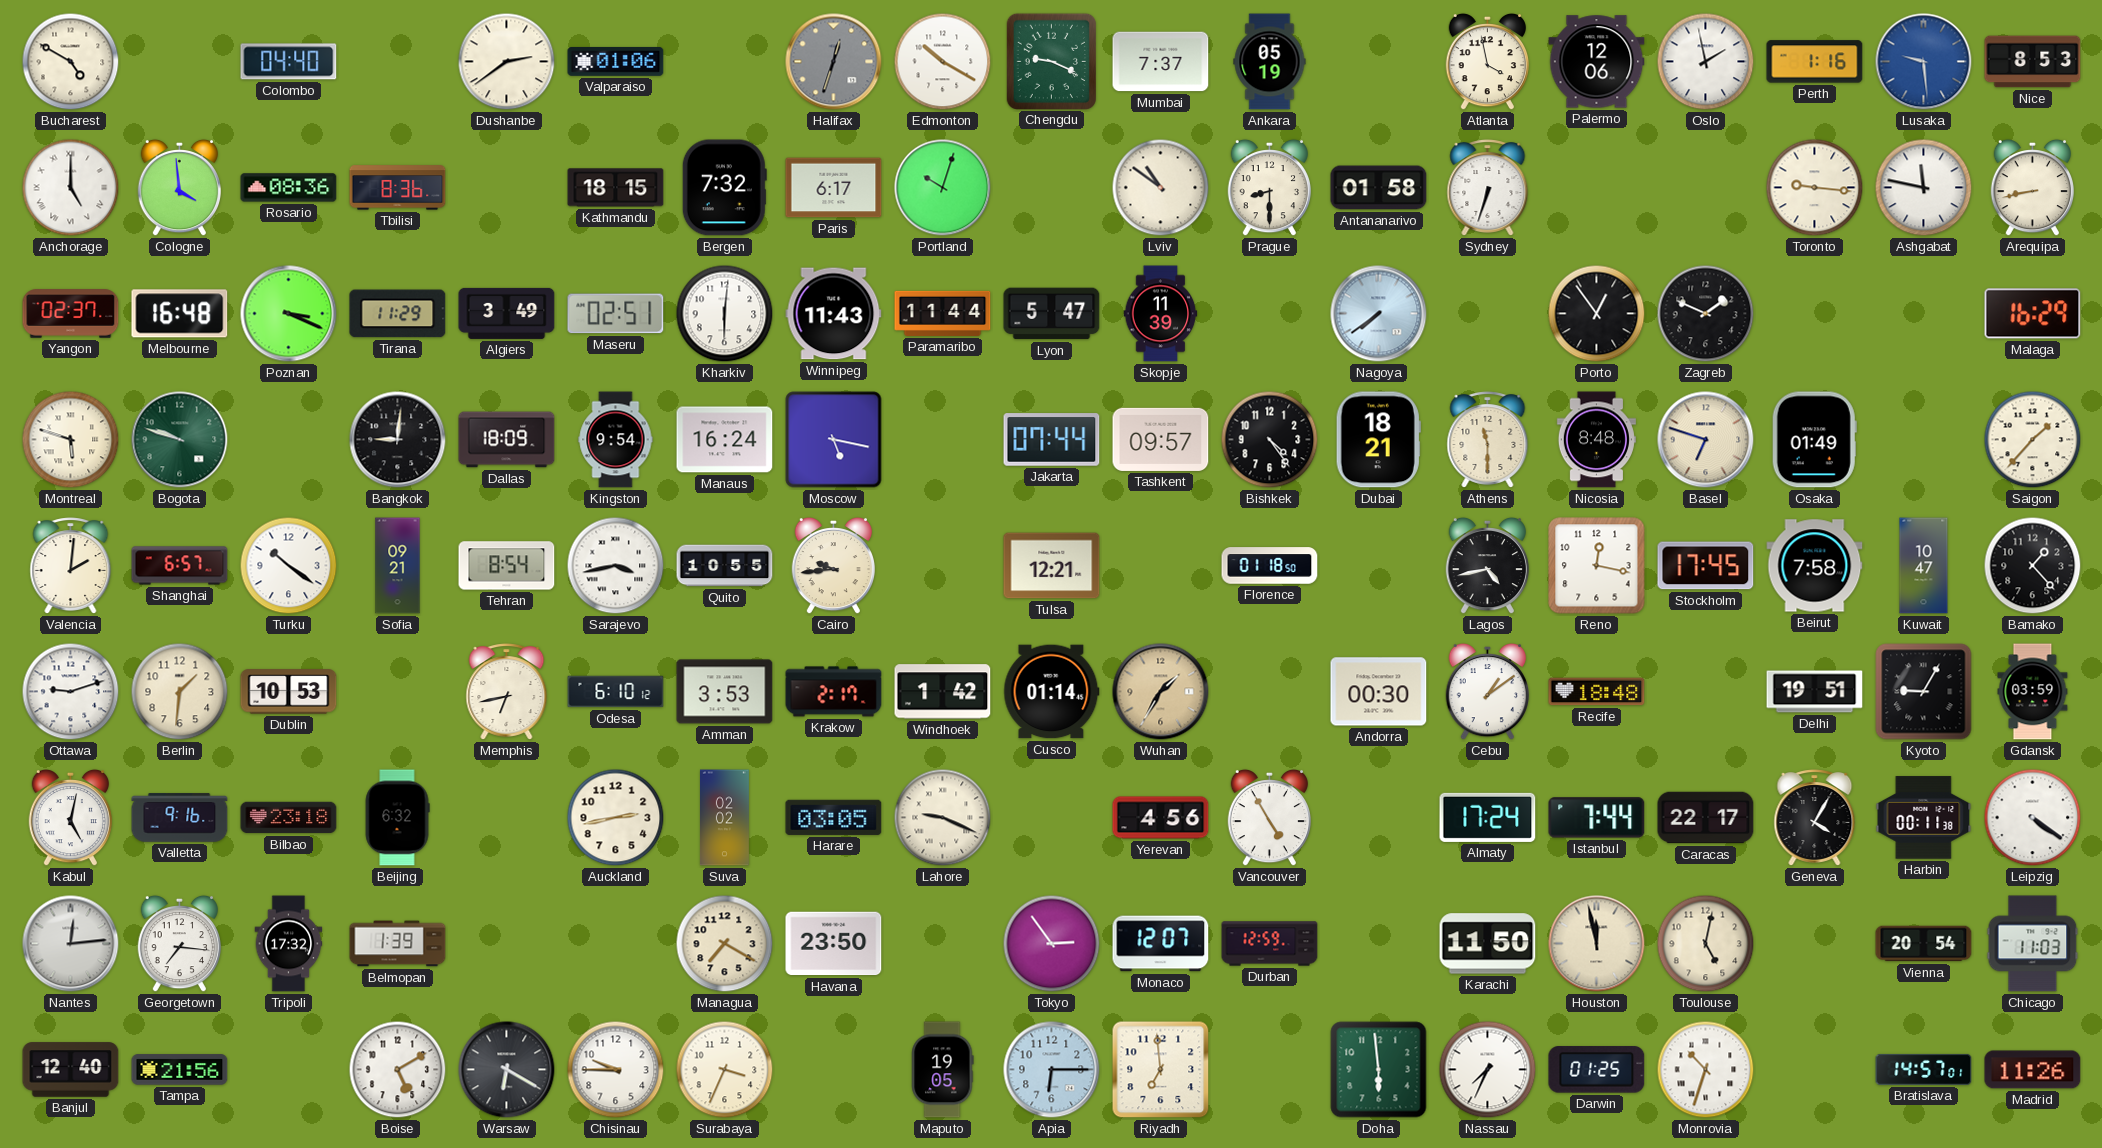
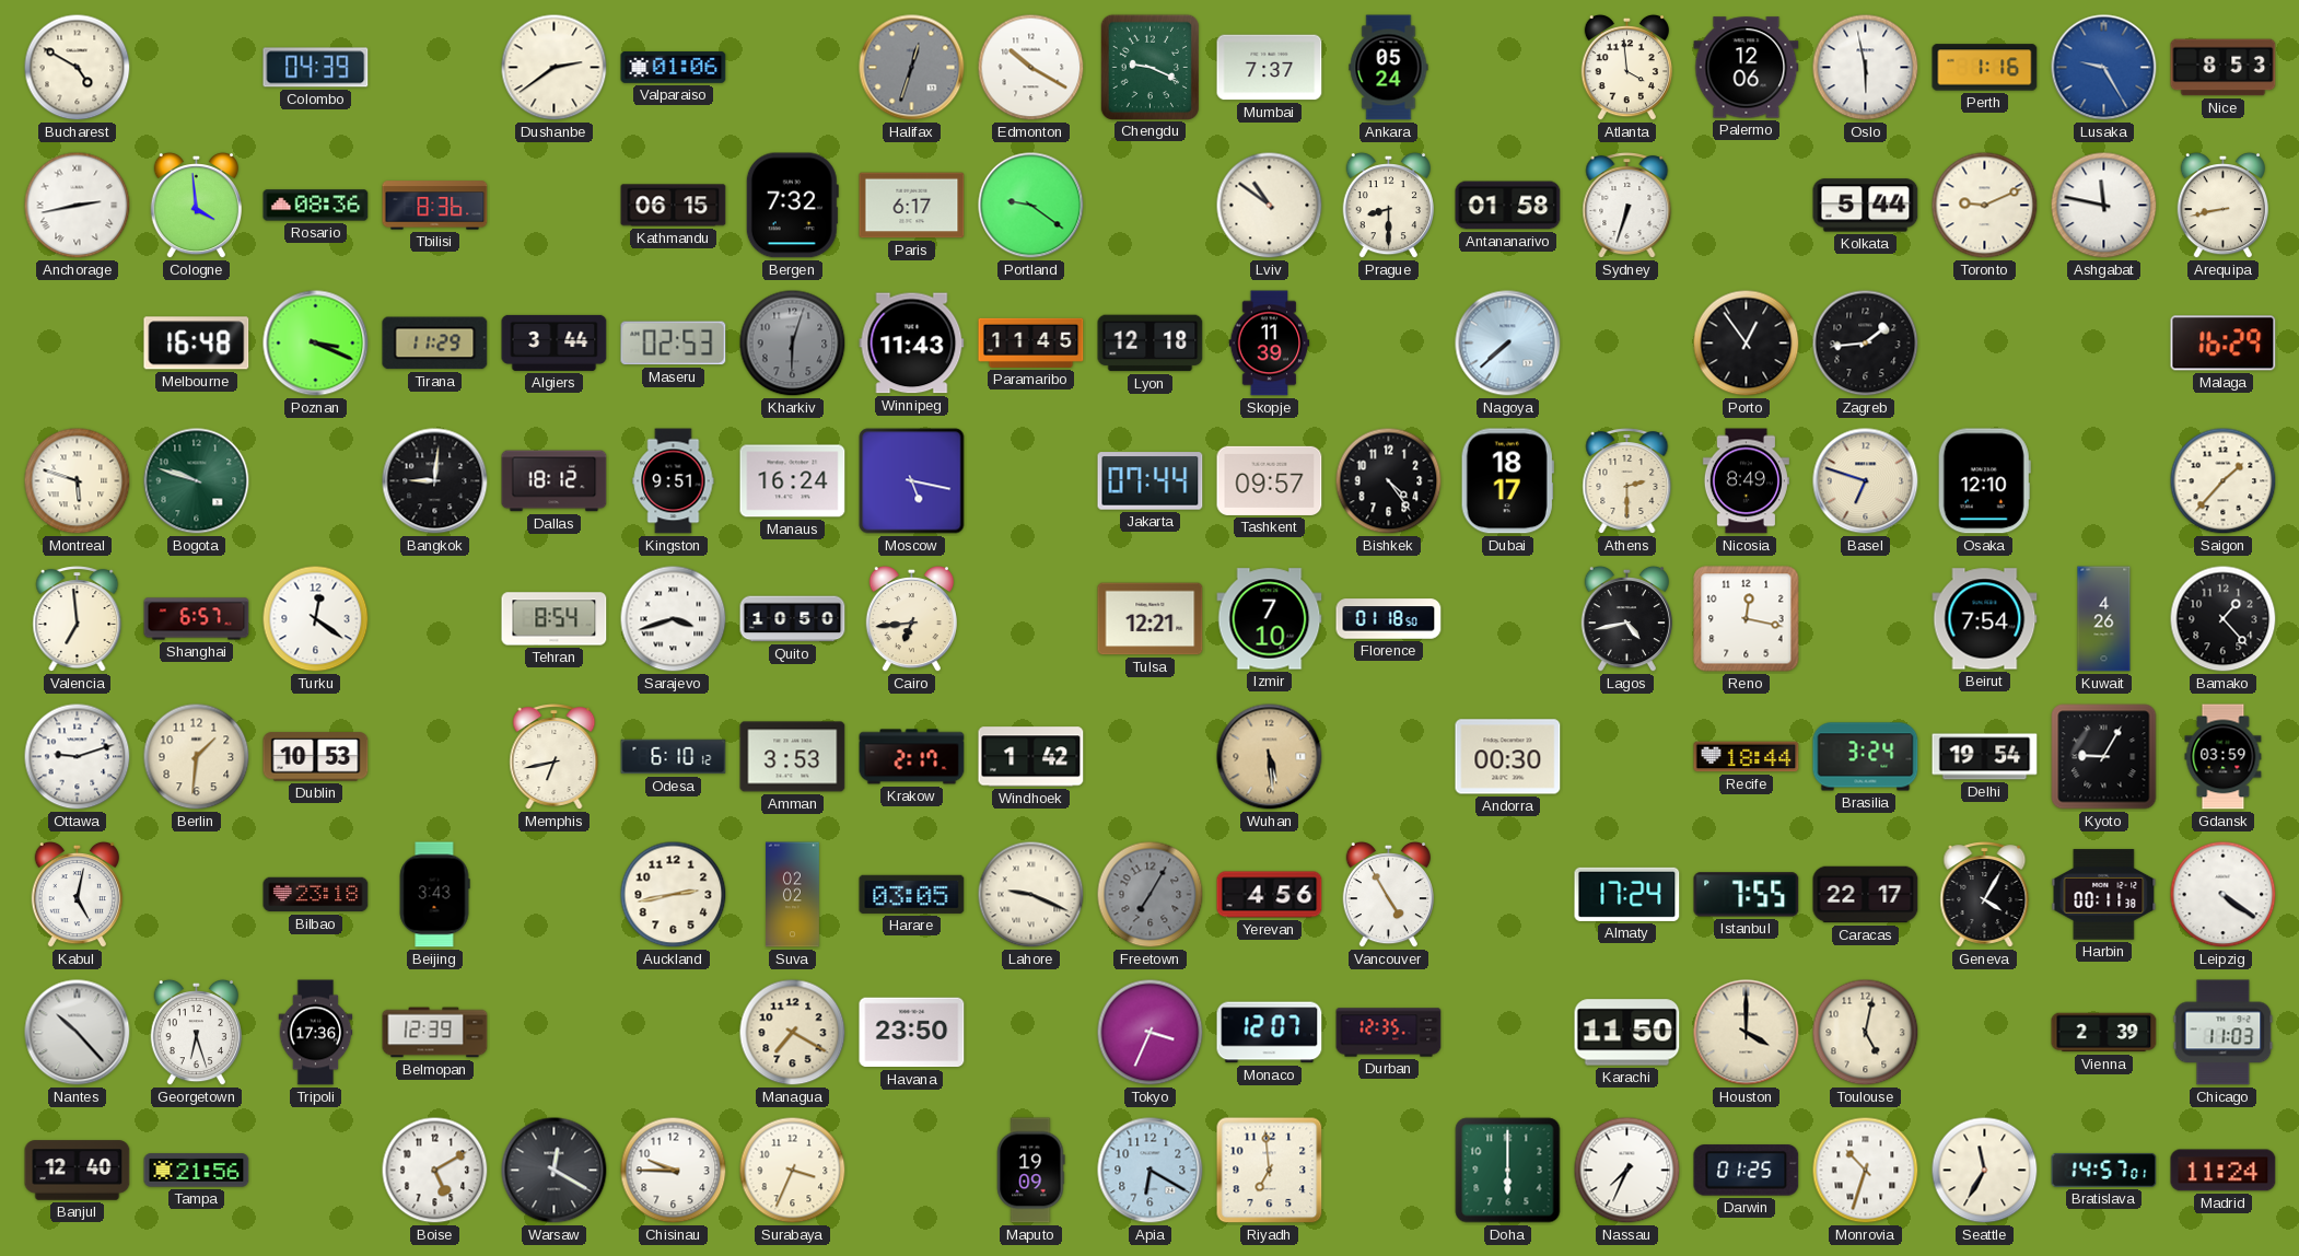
Colombo: 04:40 -> 04:39 (316, 68)
Ankara: 05:19 -> 05:24 (1389, 68)
Atlanta: 3:58 -> 3:59 (1626, 68)
Oslo: 1:58 -> 5:58 (1866, 68)
Lusaka: 9:29 -> 9:25 (2104, 68)
Anchorage: 5:00 -> 2:43 (78, 206)
Kathmandu: 18:15 -> 06:15 (674, 206)
Portland: 10:03 -> 9:21 (1031, 206)
Kolkata: none -> 5:44 (1866, 206)
Toronto: 9:16 -> 9:11 (1985, 206)
Yangon: 02:37 -> none (71, 314)
Algiers: 3:49 -> 3:44 (555, 342)
Maseru: 02:51 -> 02:53 (674, 344)
Kharkiv: 6:01 -> 6:03 (793, 344)
Kharkiv dial: white -> grey (793, 344)
Paramaribo: 11:44 -> 11:45 (1031, 342)
Lyon: 5:47 -> 12:18 (1151, 344)
Nagoya: 7:39 -> 7:38 (1508, 344)
Zagreb: 1:49 -> 1:44 (1866, 344)
Dallas: 18:09 -> 18:12 (555, 481)
Kingston: 9:54 -> 9:51 (674, 481)
Dubai: 18:21 -> 18:17 (1507, 481)
Athens: 11:30 -> 2:30 (1627, 481)
Nicosia: 8:48 -> 8:49 (1746, 481)
Osaka: 01:49 -> 12:10 (1984, 481)
Valencia: 2:01 -> 6:59 (78, 619)
Turku: 10:21 -> 12:21 (316, 619)
Sofia: 09:21 -> none (398, 566)
Sarajevo: 3:43 -> 3:42 (674, 619)
Quito: 10:55 -> 10:50 (793, 619)
Cairo: 9:44 -> 6:44 (911, 619)
Izmir: none -> 7:10 (1270, 619)
Stockholm: 17:45 -> none (1706, 566)
Beirut: 7:58 -> 7:54 (1985, 619)
Kuwait: 10:47 -> 4:26 (2104, 619)
Cusco: 01:14 -> none (1052, 692)
Wuhan: 1:35 -> 5:29 (1270, 757)
Cebu: 1:09 -> none (1487, 692)
Recife: 18:48 -> 18:44 (1747, 757)
Brasilia: none -> 3:24 (1866, 757)
Delhi: 19:51 -> 19:54 (1985, 757)
Valletta: 9:16 -> none (180, 818)
Beijing: 6:32 -> 3:43 (434, 895)
Freetown: none -> 7:05 (1151, 895)
Istanbul: 7:44 -> 7:55 (1747, 895)
Nantes: 12:14 -> 10:23 (78, 1033)
Georgetown: 7:16 -> 6:27 (196, 1033)
Tripoli: 17:32 -> 17:36 (316, 1033)
Belmopan: 1:39 -> 12:39 (435, 1033)
Tokyo: 2:54 -> 3:34 (1151, 1033)
Durban: 12:59 -> 12:35 (1389, 1033)
Houston: 11:58 -> 4:00 (1747, 1033)
Vienna: 20:54 -> 2:39 (2104, 1033)
Warsaw: 6:20 -> 12:20 (555, 1171)
Maputo: 19:05 -> 19:09 (1031, 1171)
Apia: 6:15 -> 6:20 (1151, 1171)
Doha: 5:59 -> 6:00 (1508, 1171)
Seattle: none -> 11:35 (1985, 1171)
Madrid: 11:26 -> 11:24 (2224, 1171)
